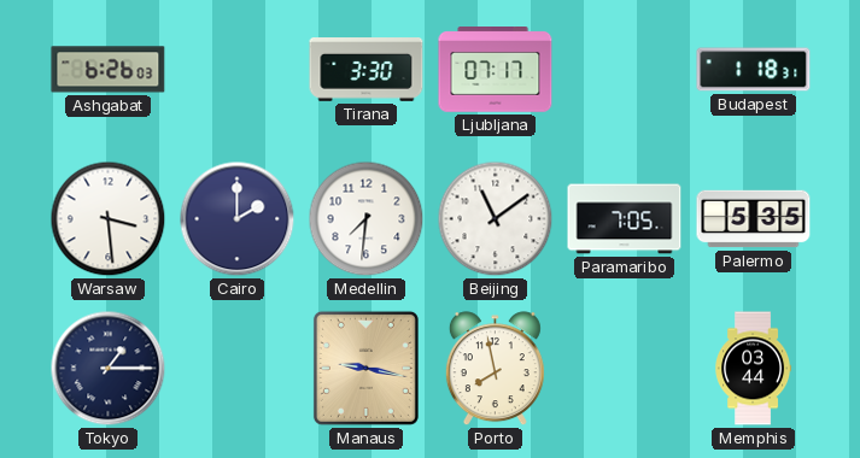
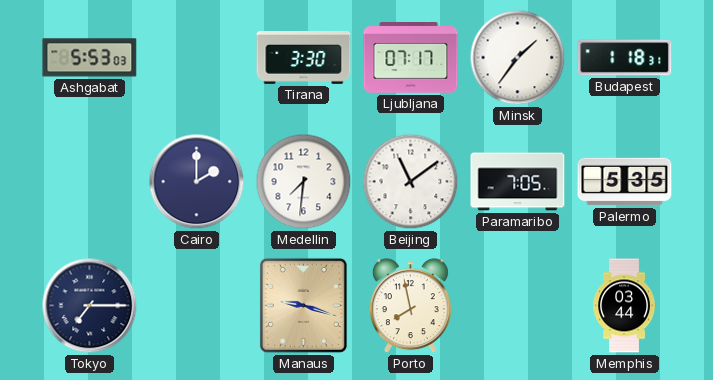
Ashgabat: 6:26 -> 5:53 (90, 58)
Minsk: none -> 1:36 (518, 58)
Warsaw: 3:29 -> none (109, 219)
Tokyo: 1:15 -> 7:15 (90, 306)
Manaus: 9:17 -> 9:18 (303, 305)
